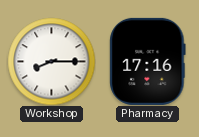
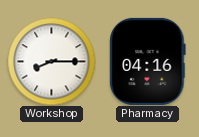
Pharmacy: 17:16 -> 04:16 (148, 61)
